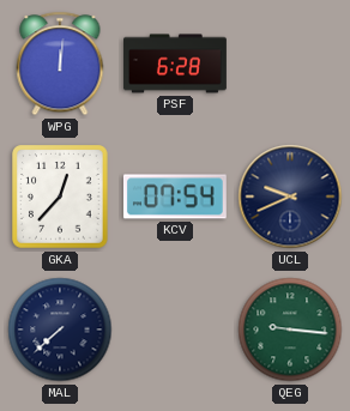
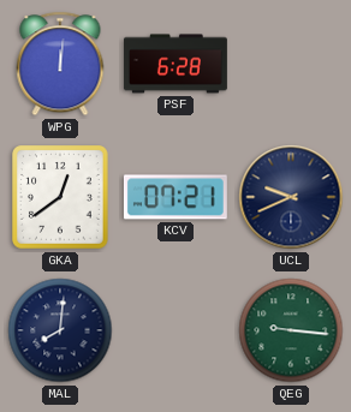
GKA: 12:37 -> 12:39 (61, 197)
KCV: 07:54 -> 07:21 (175, 197)
MAL: 7:38 -> 8:01 (60, 330)
